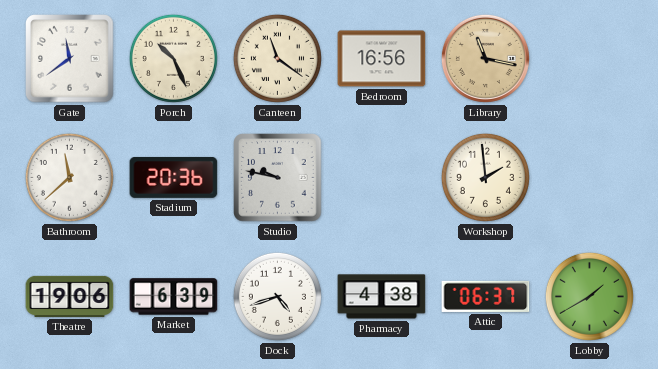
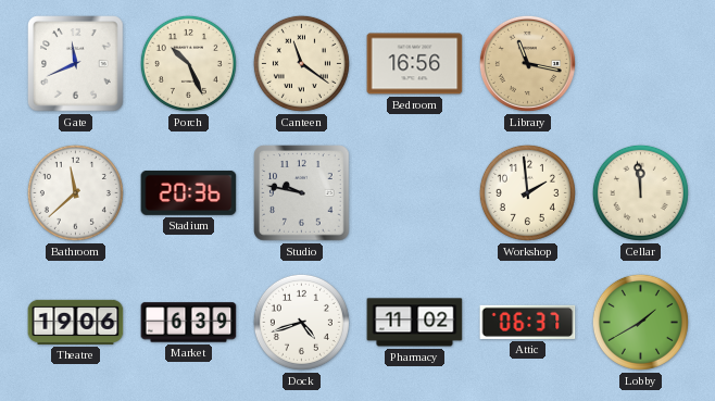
Gate: 11:39 -> 11:41 (76, 64)
Cellar: none -> 11:59 (640, 192)
Pharmacy: 4:38 -> 11:02 (415, 323)
